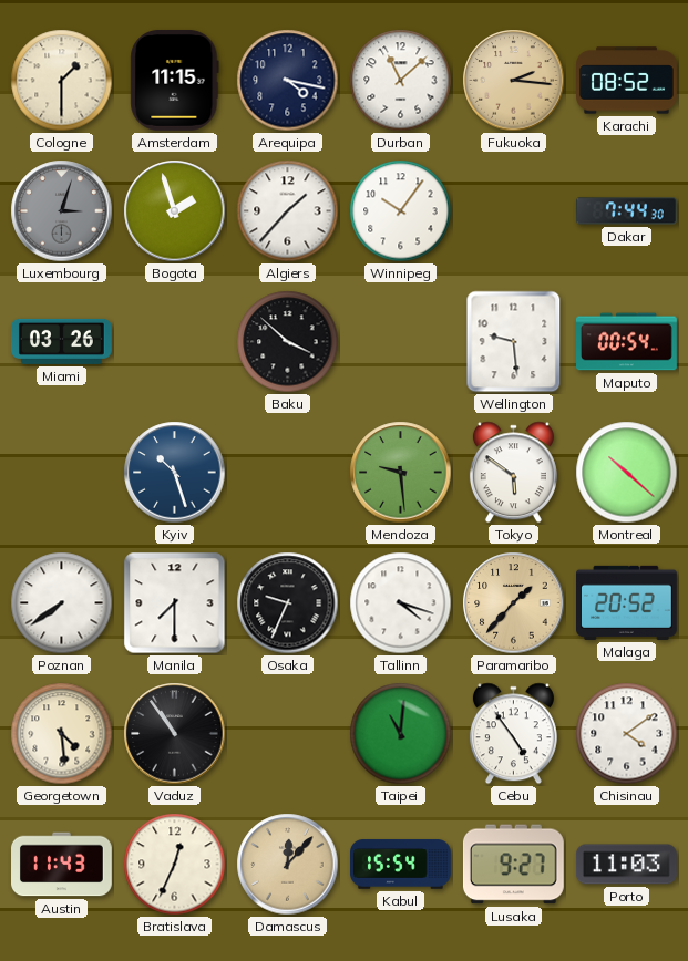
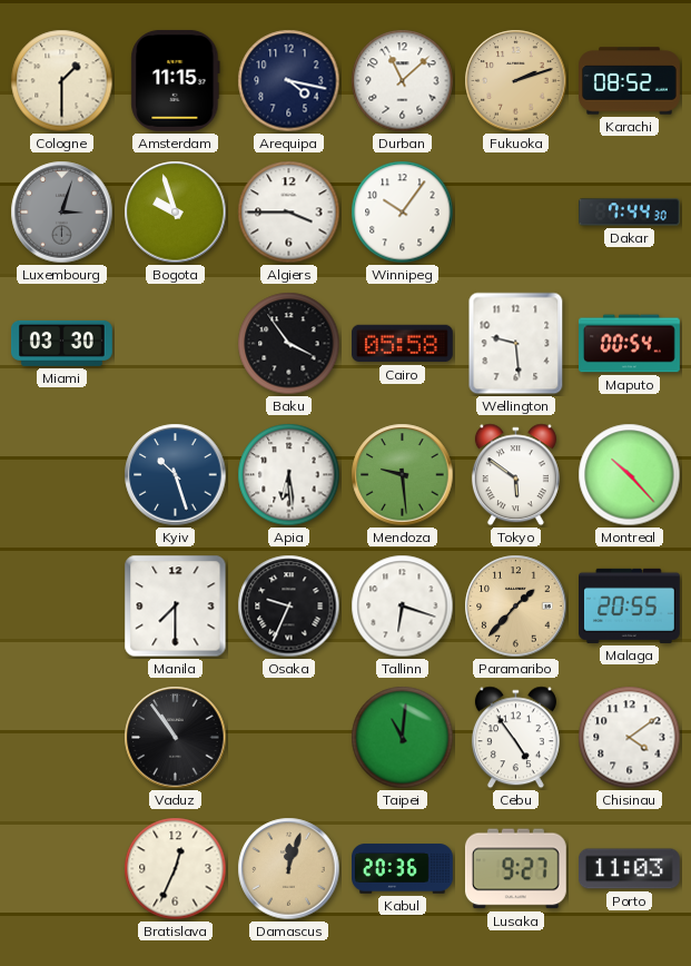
Fukuoka: 2:16 -> 2:12 (516, 81)
Bogota: 1:57 -> 9:57 (176, 213)
Algiers: 1:37 -> 3:45 (289, 213)
Miami: 03:26 -> 03:30 (62, 343)
Baku: 3:52 -> 3:54 (289, 344)
Cairo: none -> 05:58 (403, 344)
Apia: none -> 6:29 (289, 475)
Montreal: 10:22 -> 10:23 (630, 475)
Poznan: 7:39 -> none (62, 603)
Tallinn: 4:18 -> 6:18 (403, 607)
Malaga: 20:52 -> 20:55 (630, 605)
Georgetown: 4:29 -> none (62, 734)
Austin: 11:43 -> none (62, 865)
Damascus: 12:07 -> 12:03 (289, 869)
Kabul: 15:54 -> 20:36 (403, 869)
